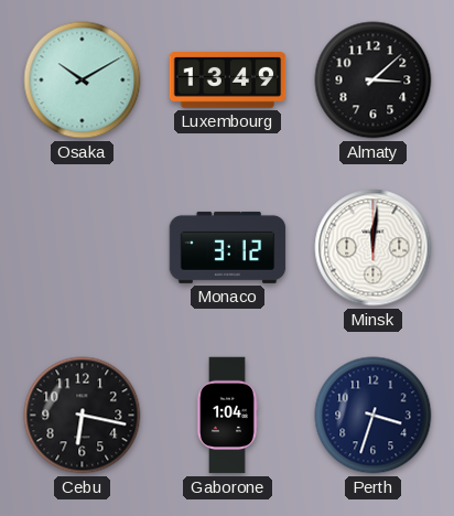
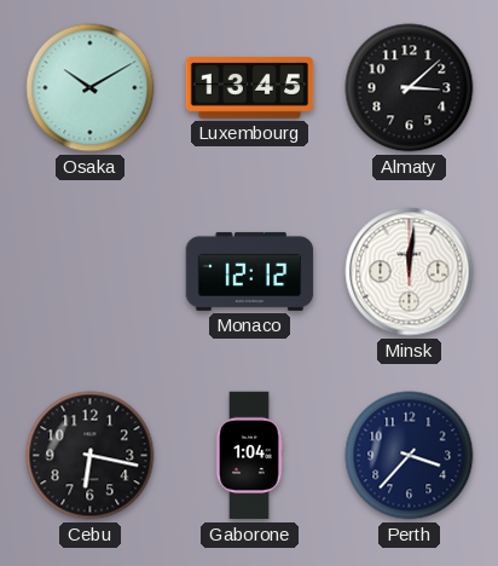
Luxembourg: 13:49 -> 13:45 (250, 88)
Monaco: 3:12 -> 12:12 (250, 271)
Perth: 3:33 -> 3:37 (410, 456)
